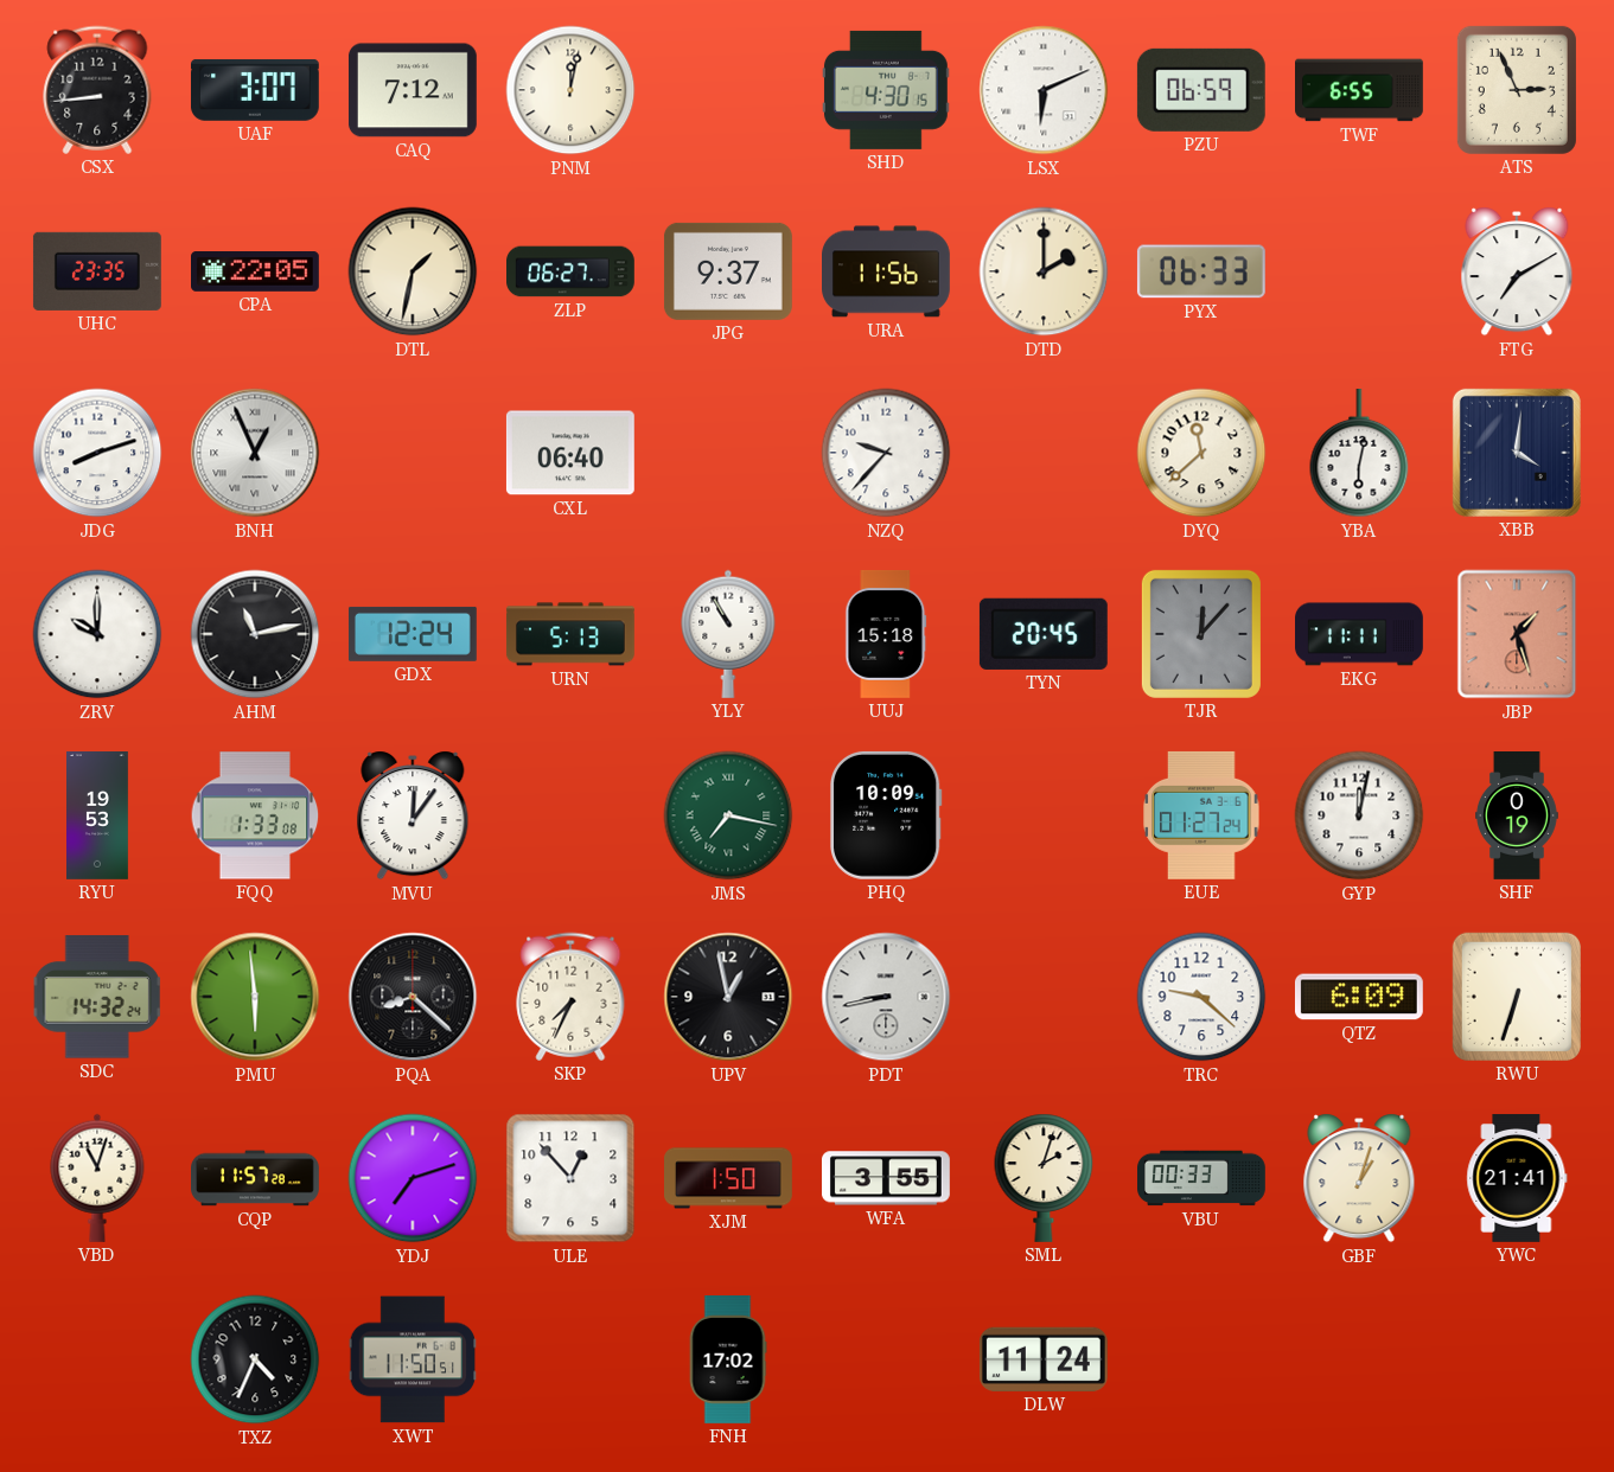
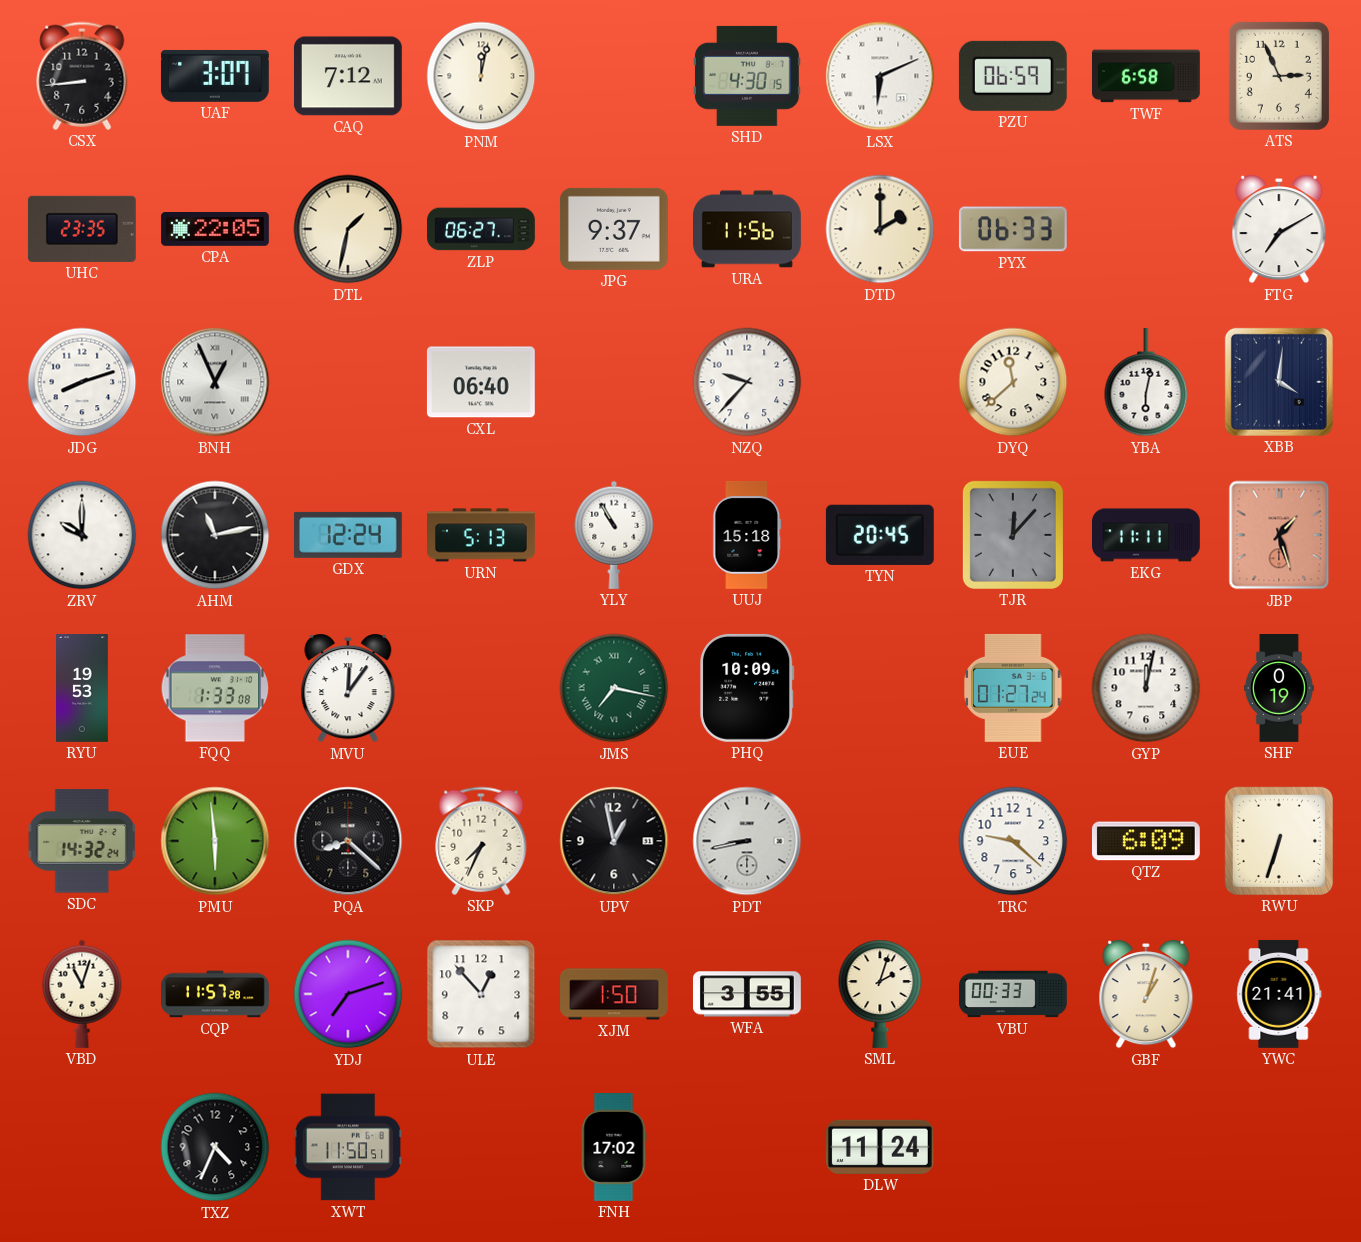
TWF: 6:55 -> 6:58 (1147, 76)
